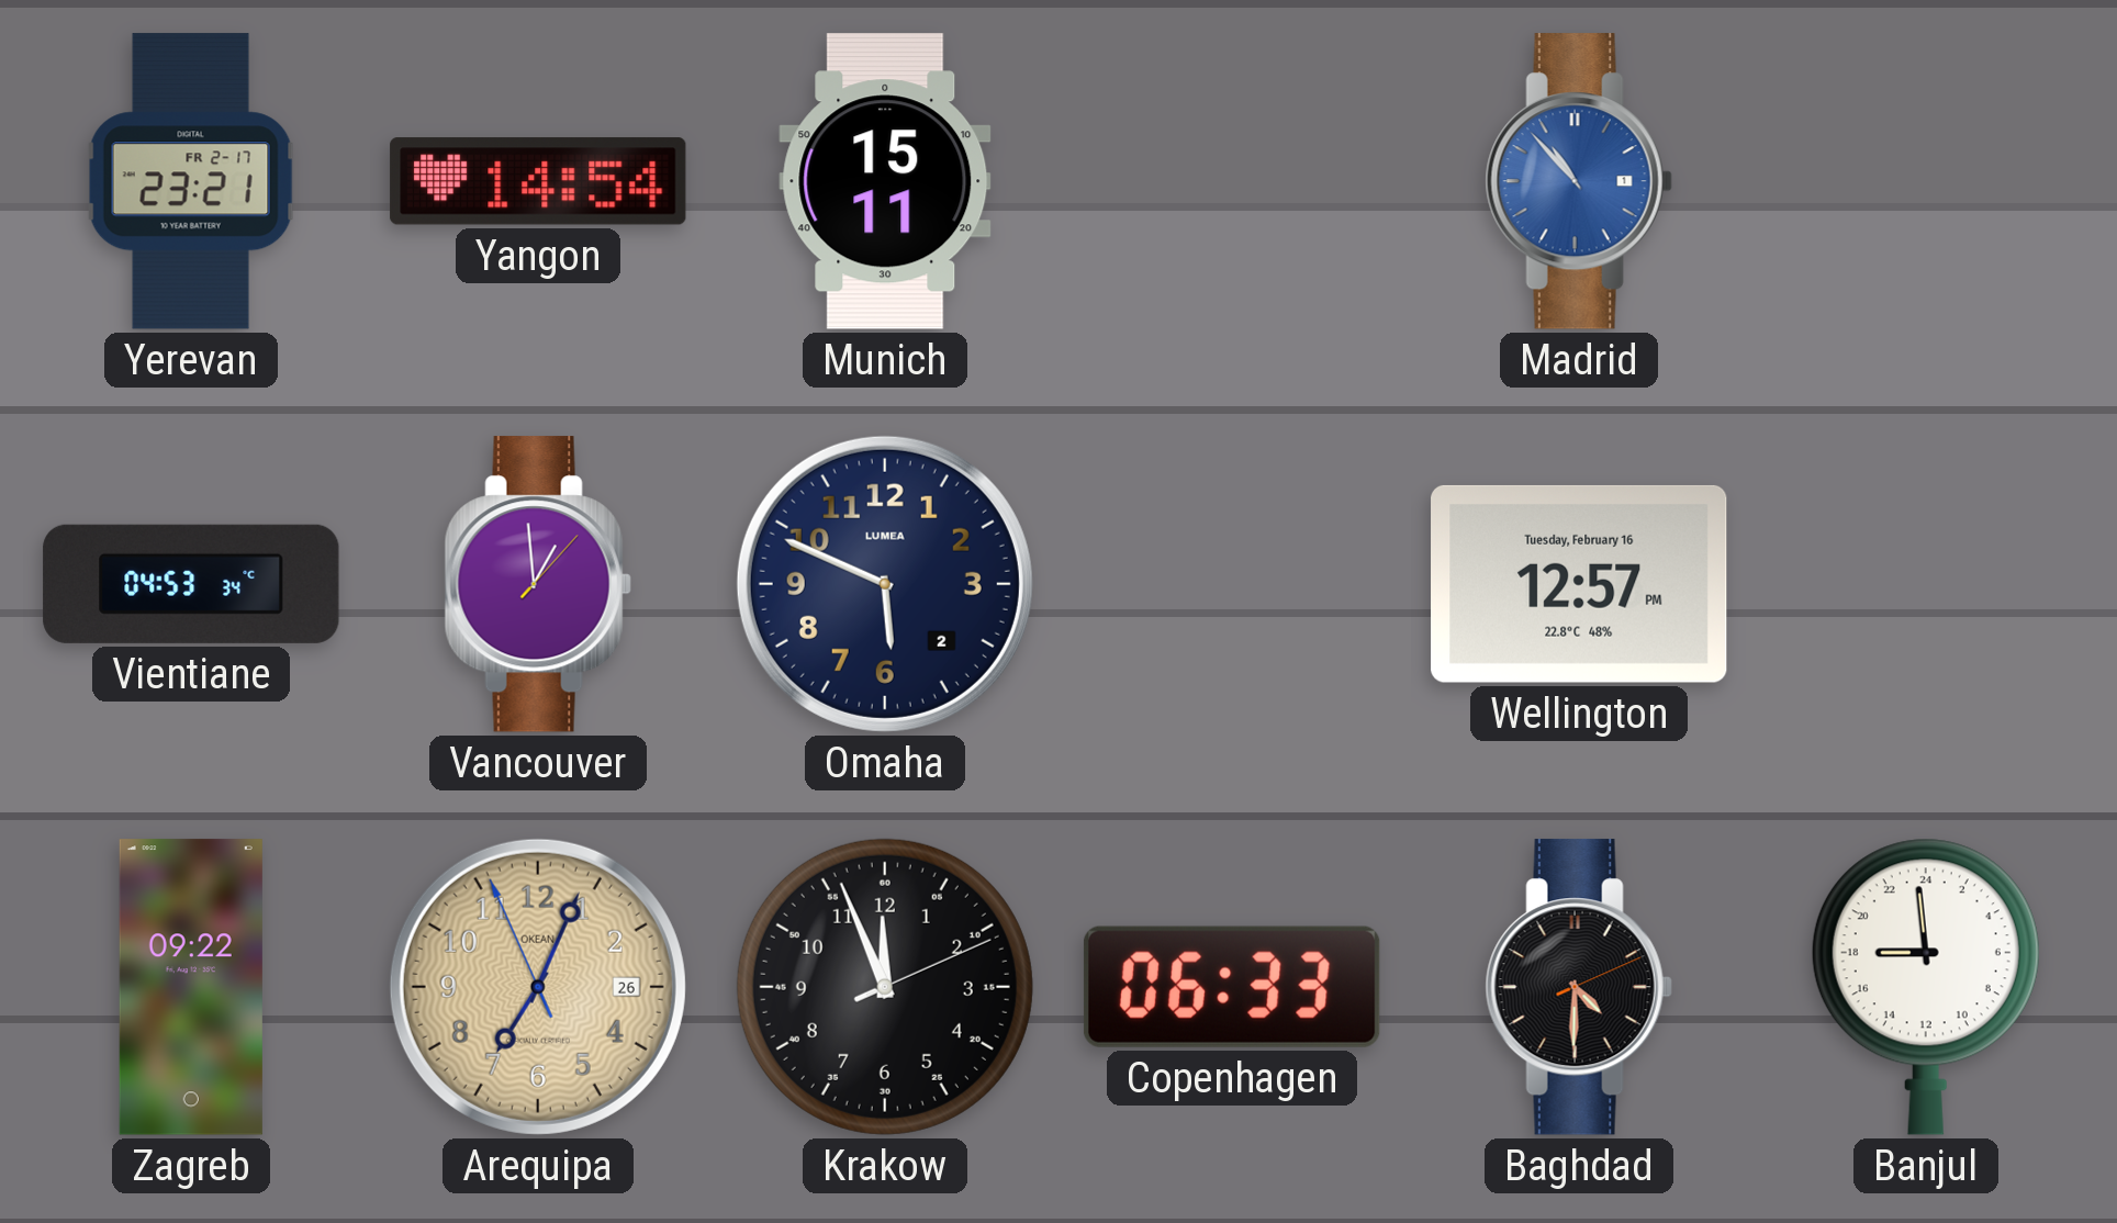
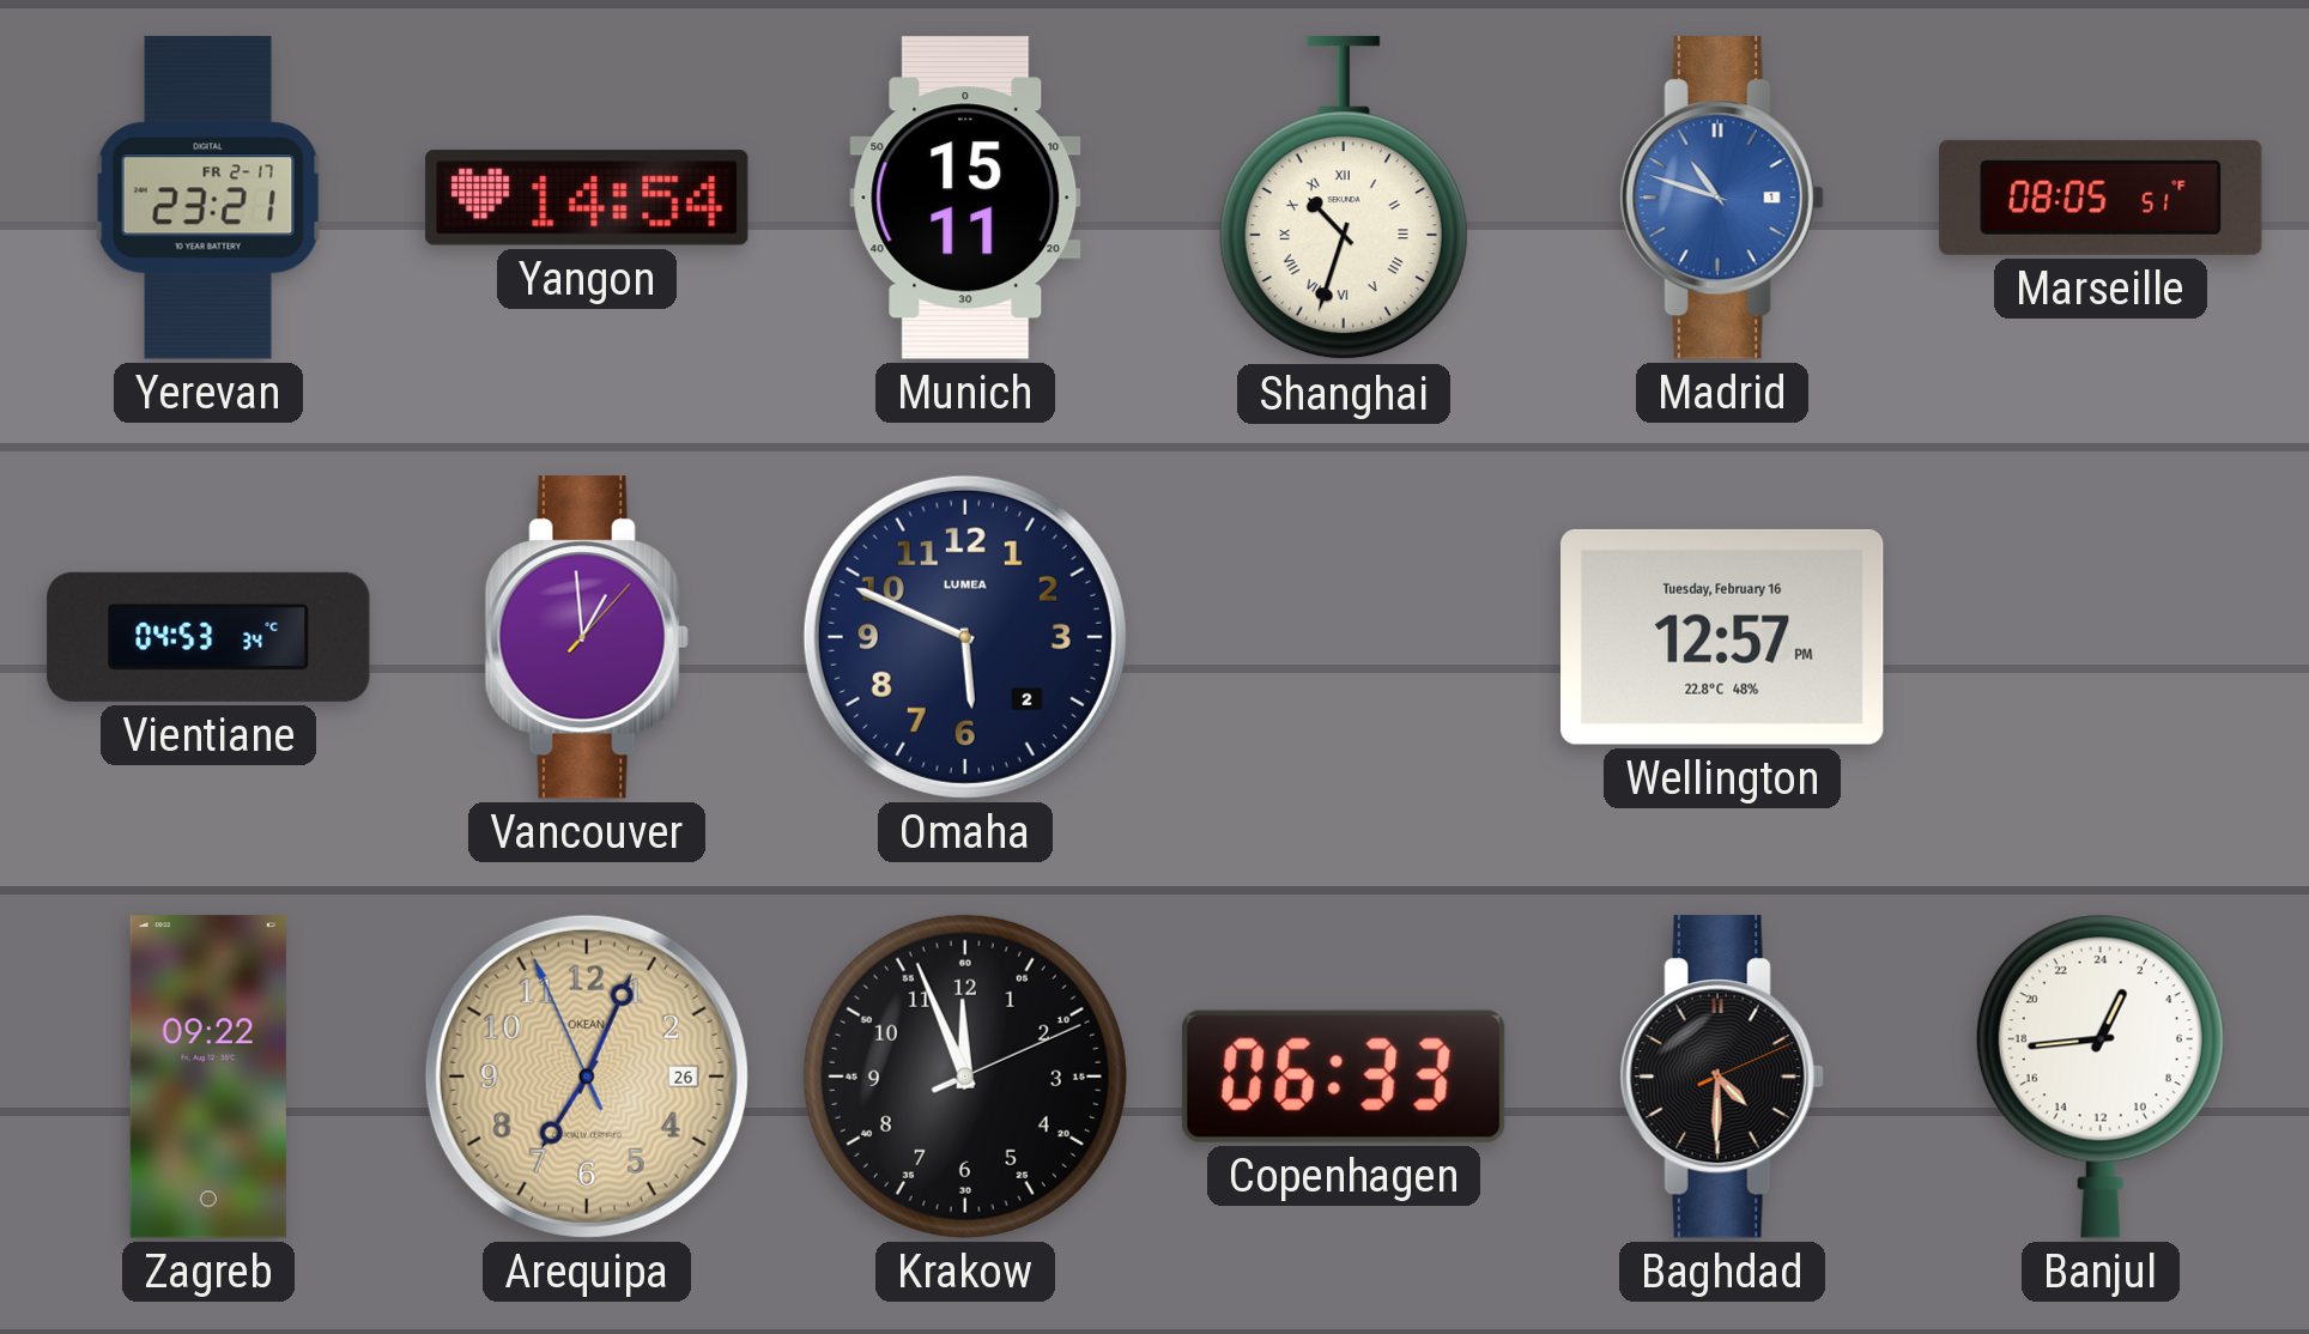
Shanghai: none -> 10:33 (1344, 199)
Madrid: 10:53 -> 10:48 (1722, 198)
Marseille: none -> 08:05 (2101, 198)
Banjul: 17:59 -> 1:44 (2101, 1077)
